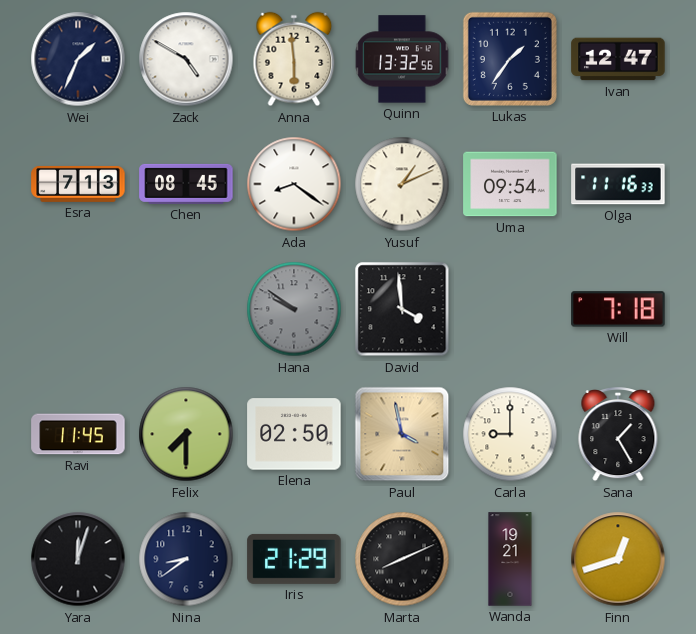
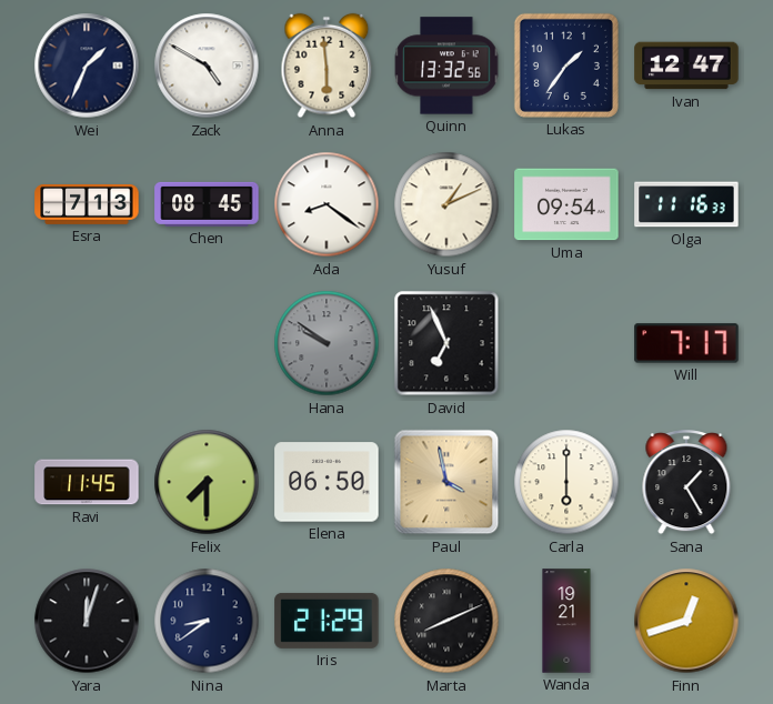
David: 3:59 -> 6:56 (446, 343)
Will: 7:18 -> 7:17 (686, 343)
Elena: 02:50 -> 06:50 (327, 482)
Carla: 9:00 -> 6:00 (566, 482)
